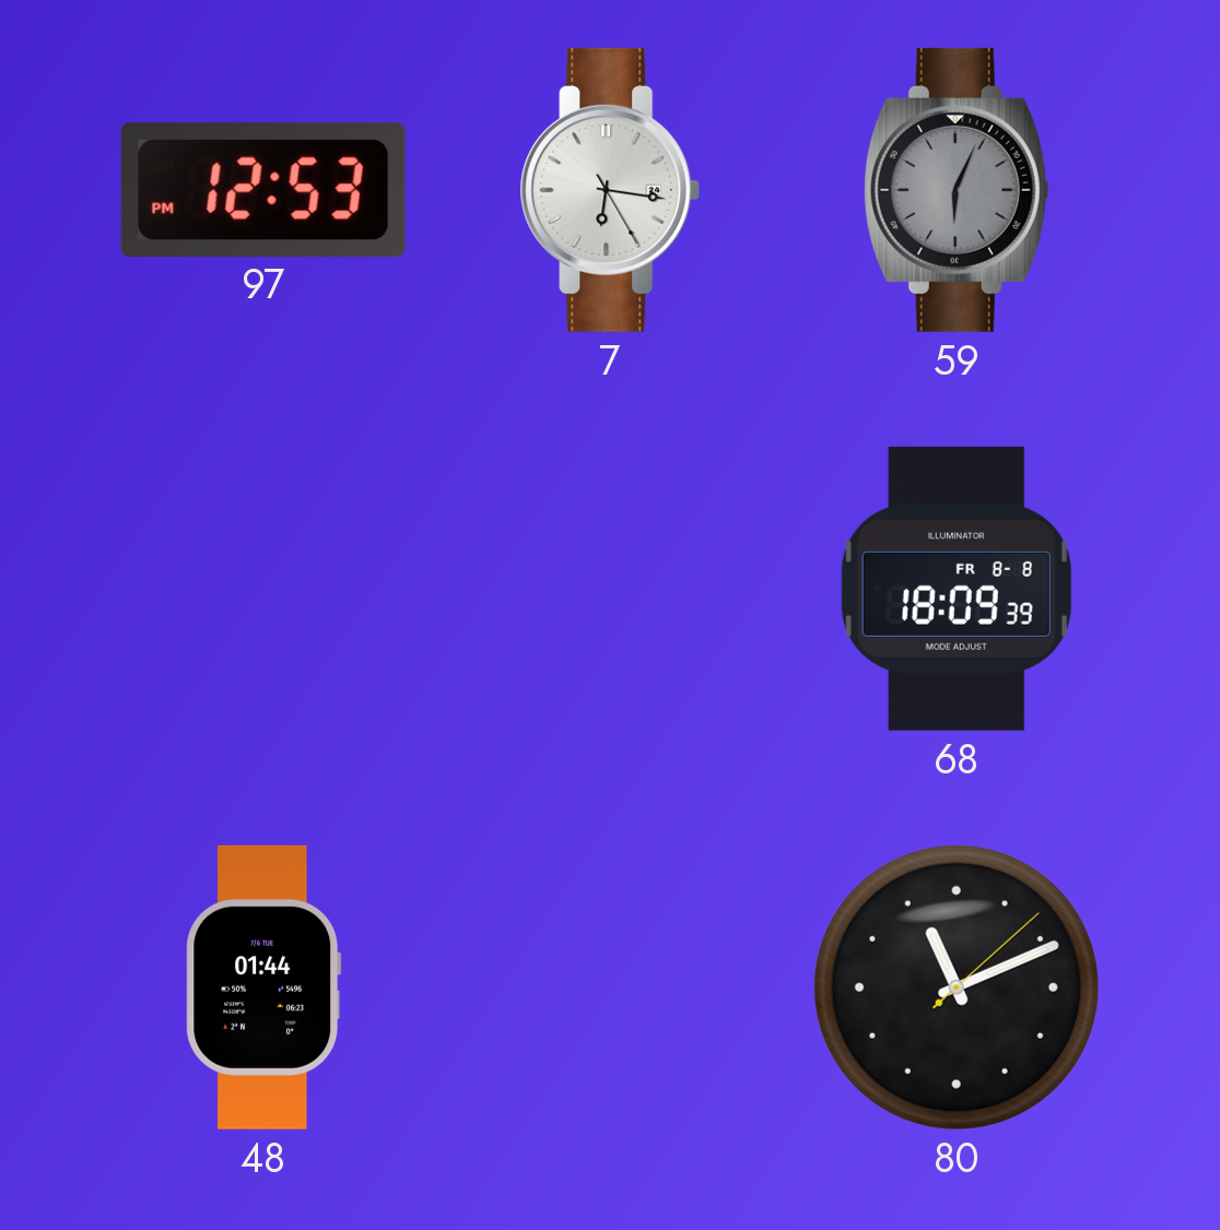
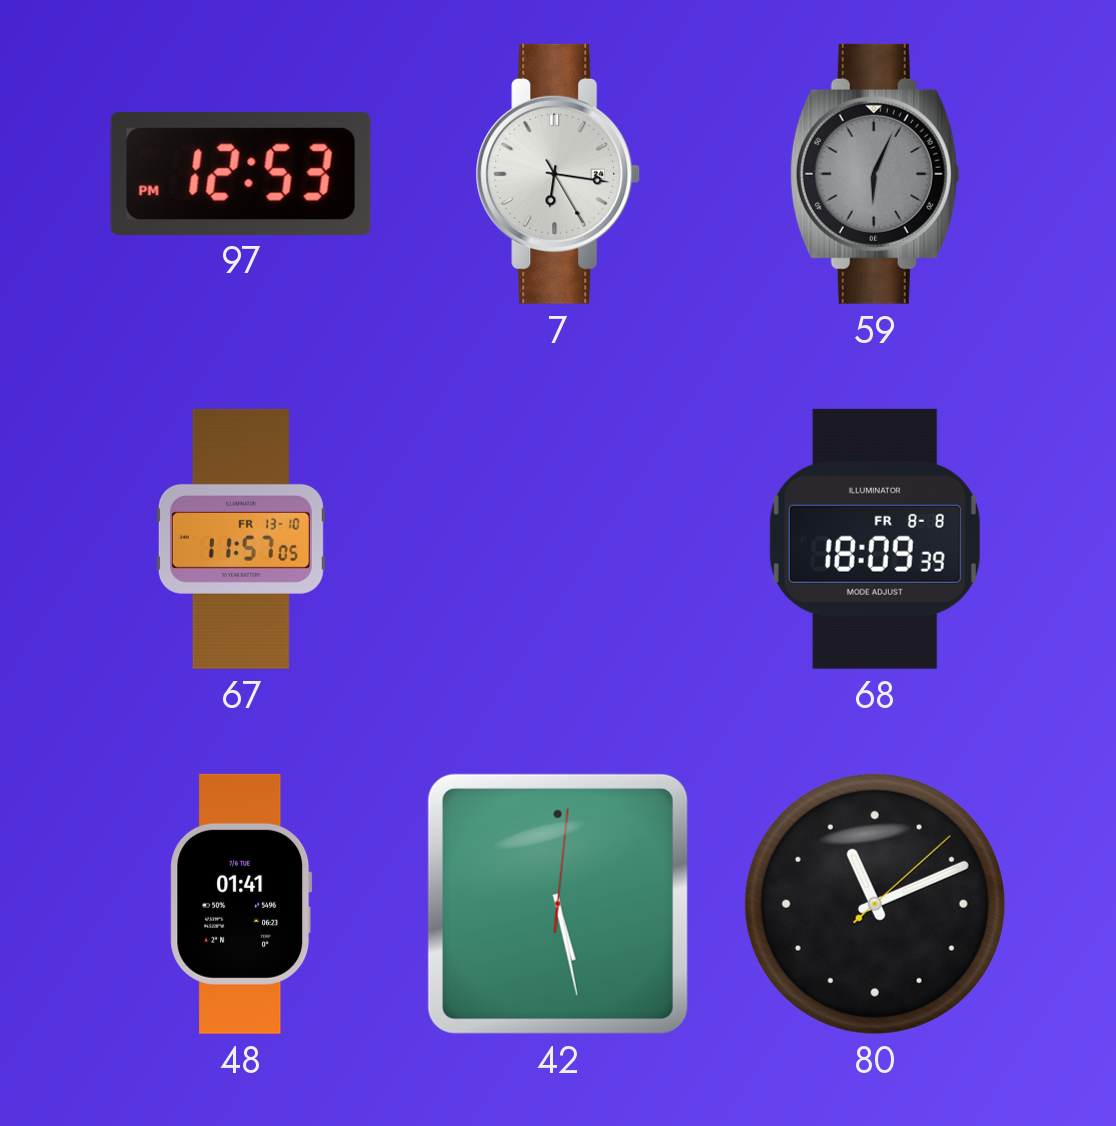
67: none -> 11:57 (241, 539)
48: 01:44 -> 01:41 (241, 904)
42: none -> 5:28 (558, 904)
